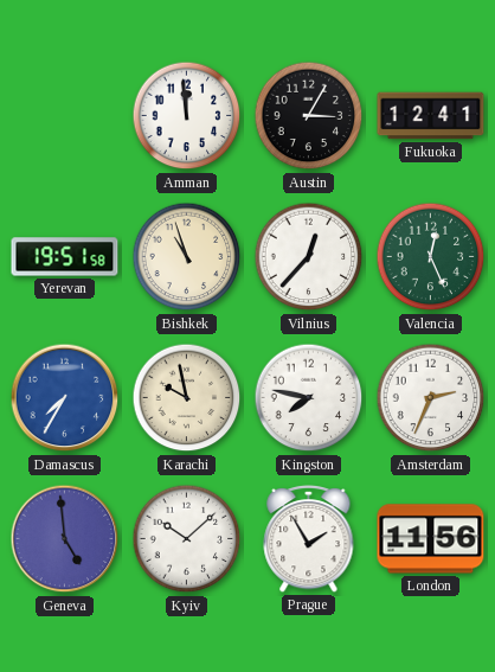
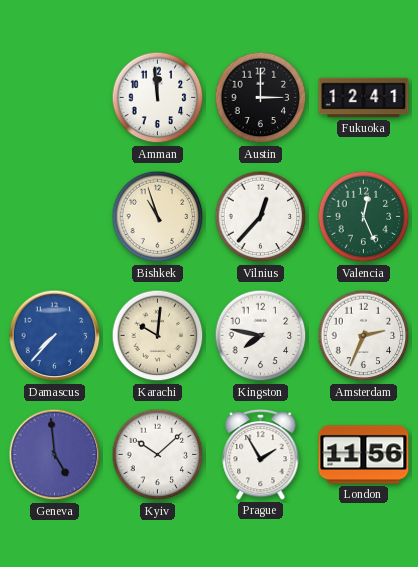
Austin: 3:05 -> 3:00 (261, 98)
Yerevan: 19:51 -> none (65, 257)
Damascus: 7:35 -> 7:37 (55, 336)
Karachi: 9:58 -> 10:01 (158, 336)
